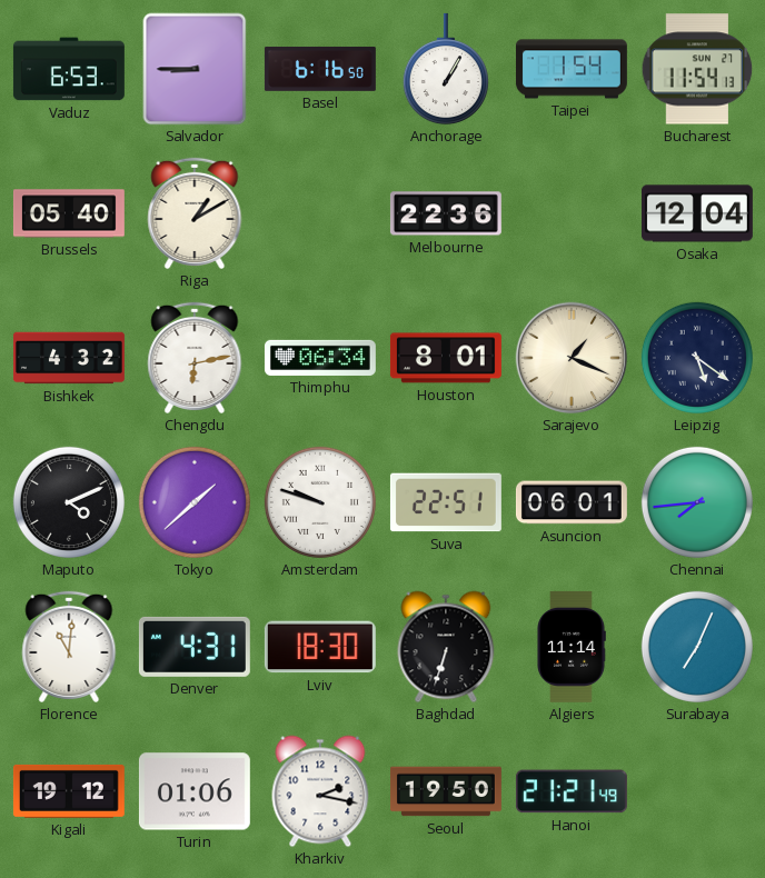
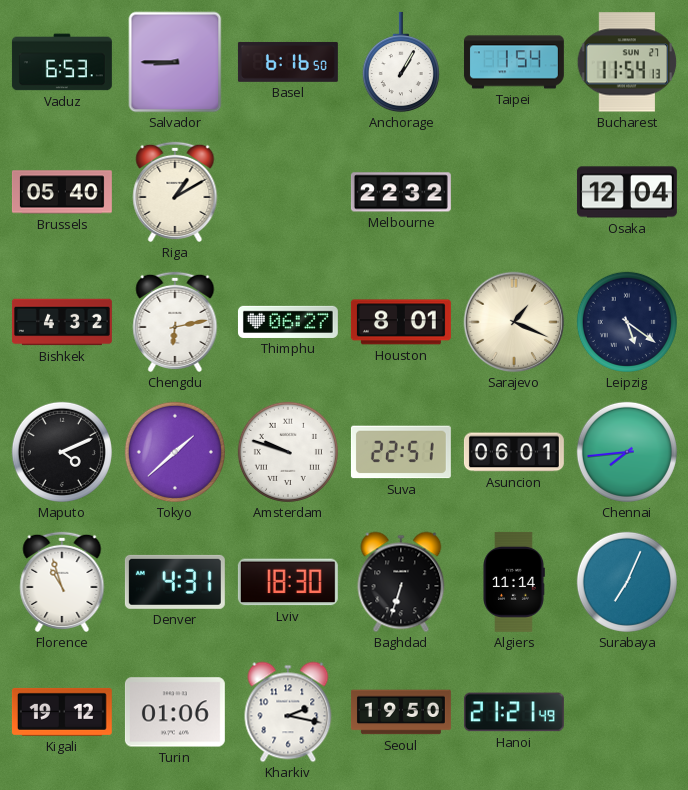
Melbourne: 22:36 -> 22:32 (401, 192)
Thimphu: 06:34 -> 06:27 (288, 322)
Florence: 11:01 -> 10:57 (62, 582)
